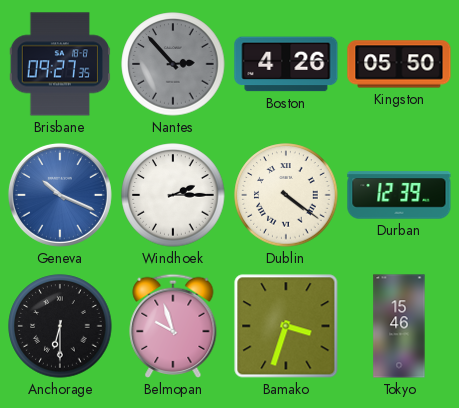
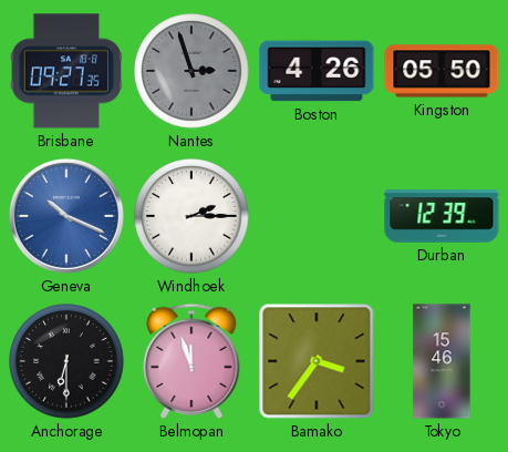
Nantes: 2:53 -> 2:57 (191, 71)
Dublin: 4:21 -> none (286, 195)
Belmopan: 9:57 -> 11:57 (191, 361)
Bamako: 3:33 -> 3:36 (317, 361)
